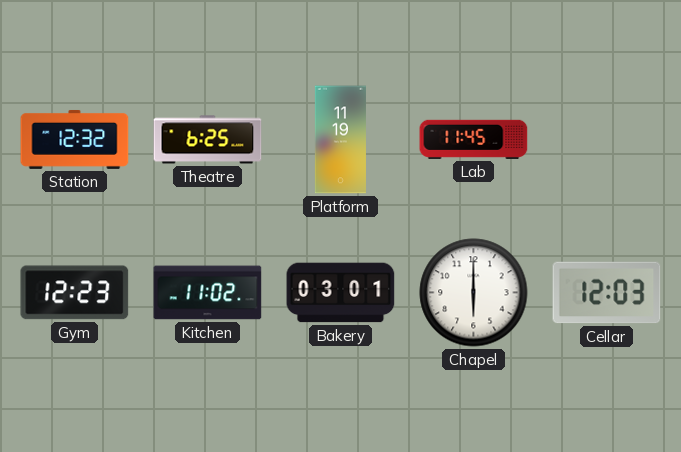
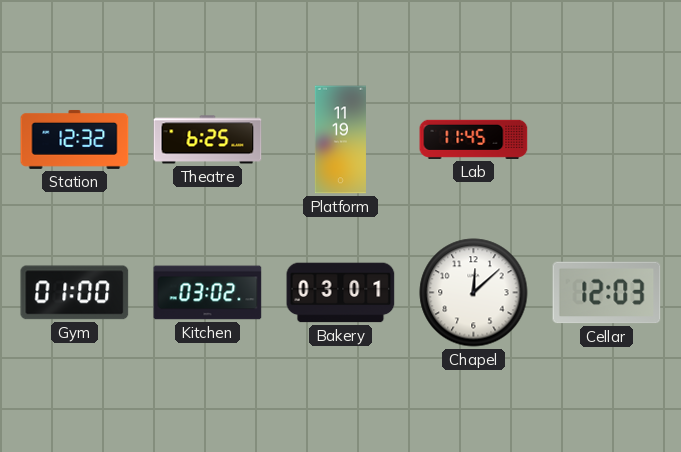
Gym: 12:23 -> 01:00 (75, 293)
Kitchen: 11:02 -> 03:02 (208, 293)
Chapel: 6:00 -> 12:08 (474, 293)
